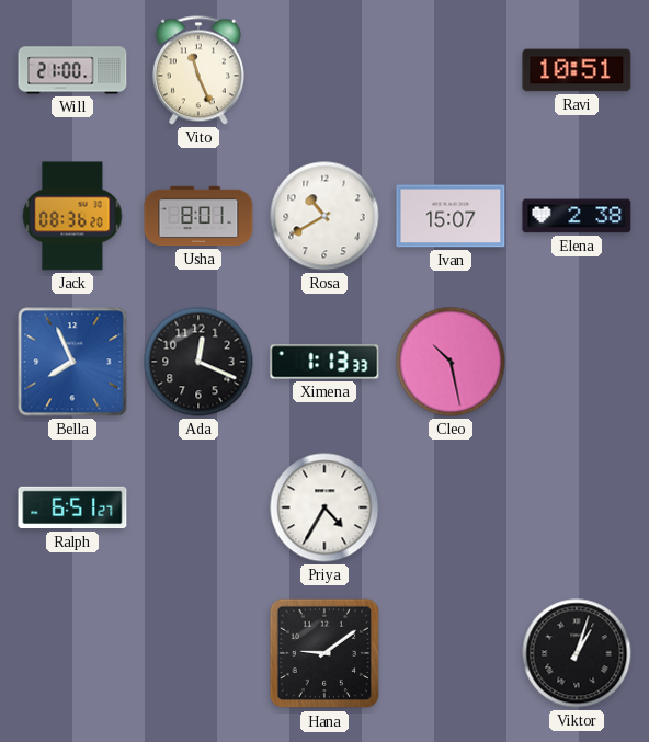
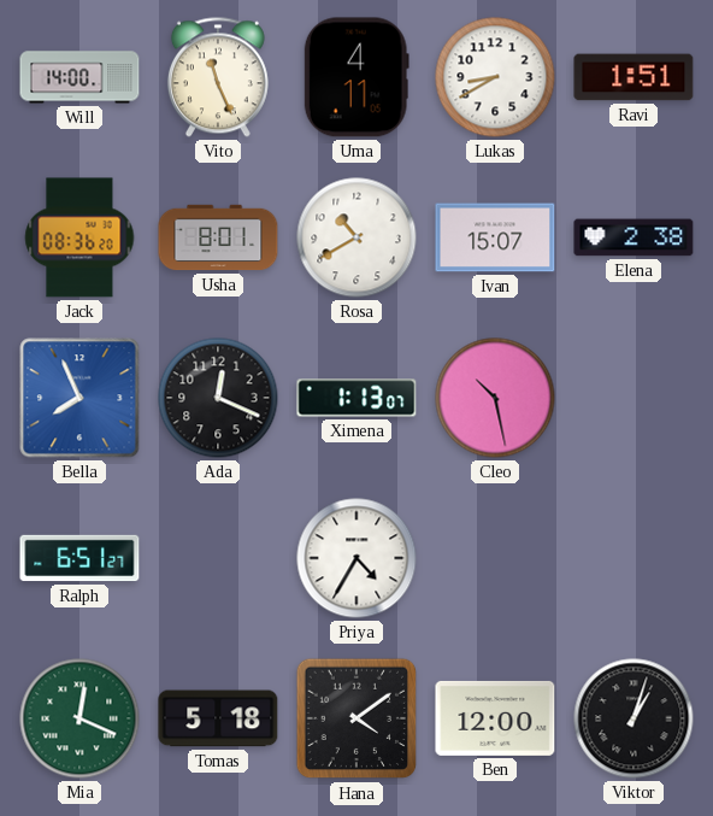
Will: 21:00 -> 14:00 (79, 77)
Uma: none -> 4:11 (356, 77)
Lukas: none -> 8:40 (495, 77)
Ravi: 10:51 -> 1:51 (634, 77)
Ximena: 1:13:33 -> 1:13:07 (356, 398)
Mia: none -> 12:19 (79, 718)
Tomas: none -> 5:18 (218, 718)
Hana: 9:09 -> 4:09 (356, 718)
Ben: none -> 12:00 (495, 718)
